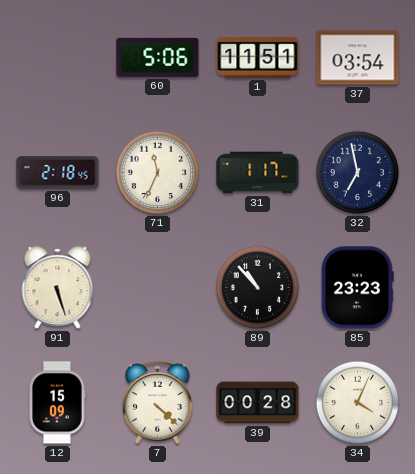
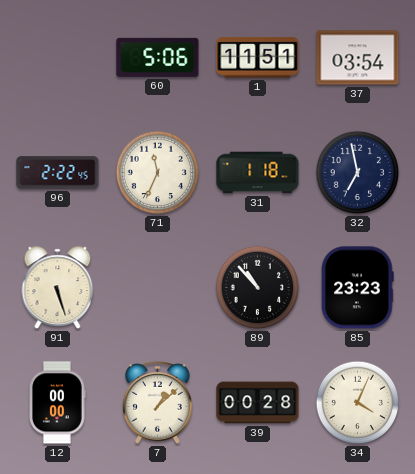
96: 2:18 -> 2:22 (58, 173)
31: 1:17 -> 1:18 (258, 173)
12: 15:09 -> 00:00 (57, 403)
7: 4:22 -> 1:08 (158, 403)
